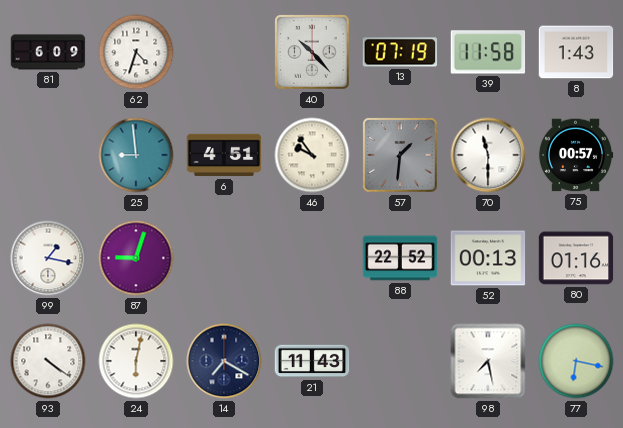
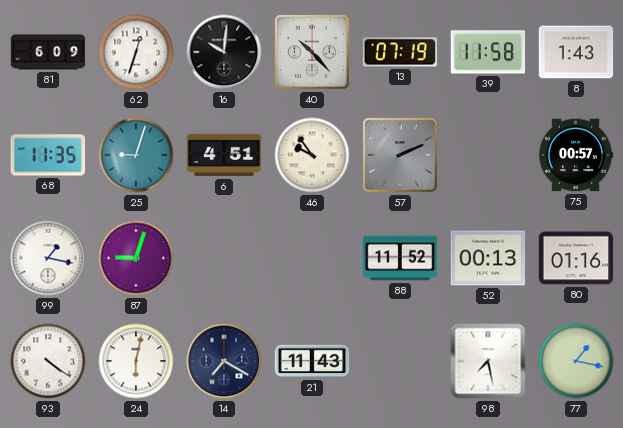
62: 4:33 -> 12:33 (136, 52)
16: none -> 10:01 (224, 52)
68: none -> 11:35 (48, 155)
25: 8:59 -> 9:03 (136, 155)
57: 1:31 -> 2:11 (400, 155)
70: 11:30 -> none (488, 155)
88: 22:52 -> 11:52 (400, 258)
77: 6:17 -> 1:17 (576, 361)
